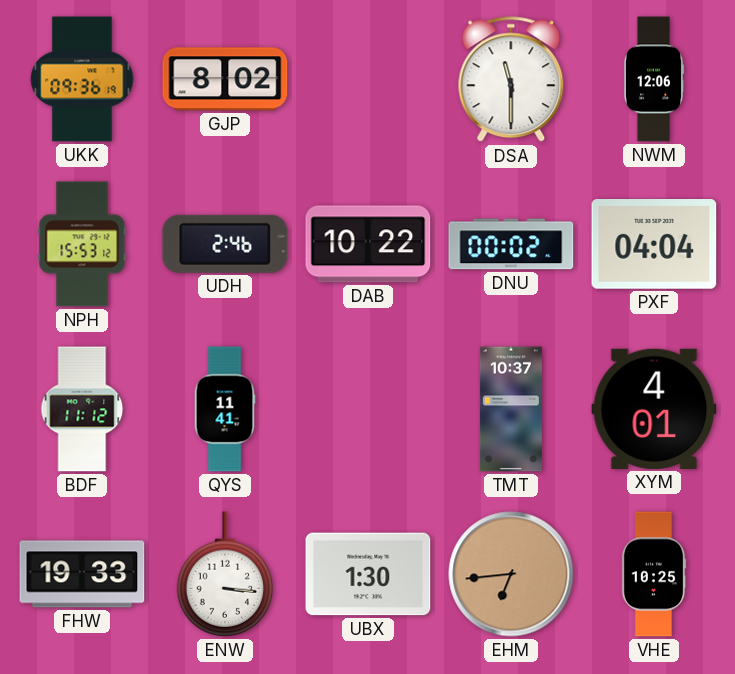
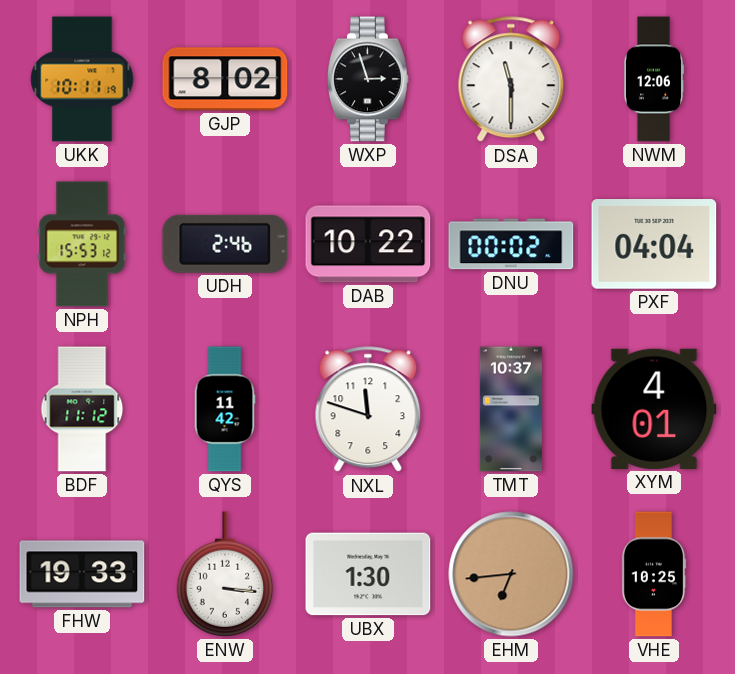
UKK: 09:36 -> 10:11 (82, 79)
WXP: none -> 2:57 (369, 79)
QYS: 11:41 -> 11:42 (225, 409)
NXL: none -> 11:48 (368, 410)
